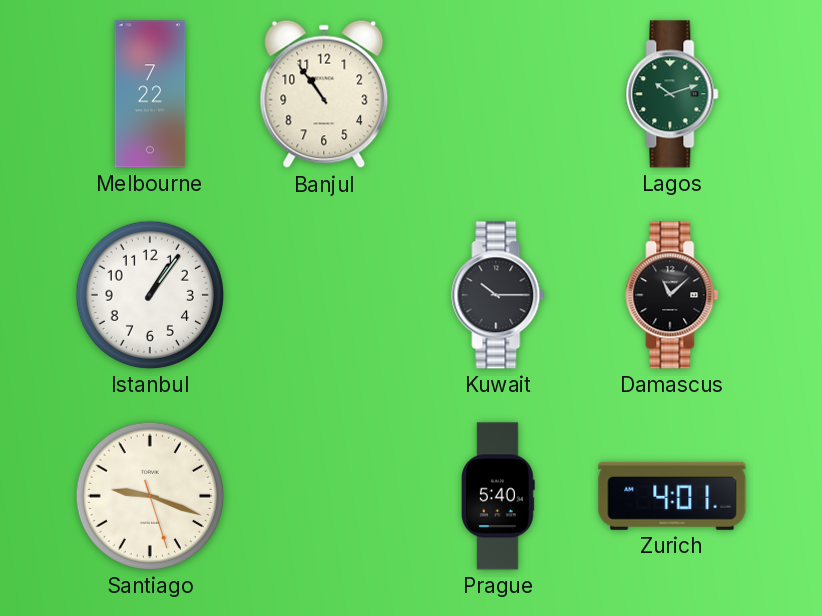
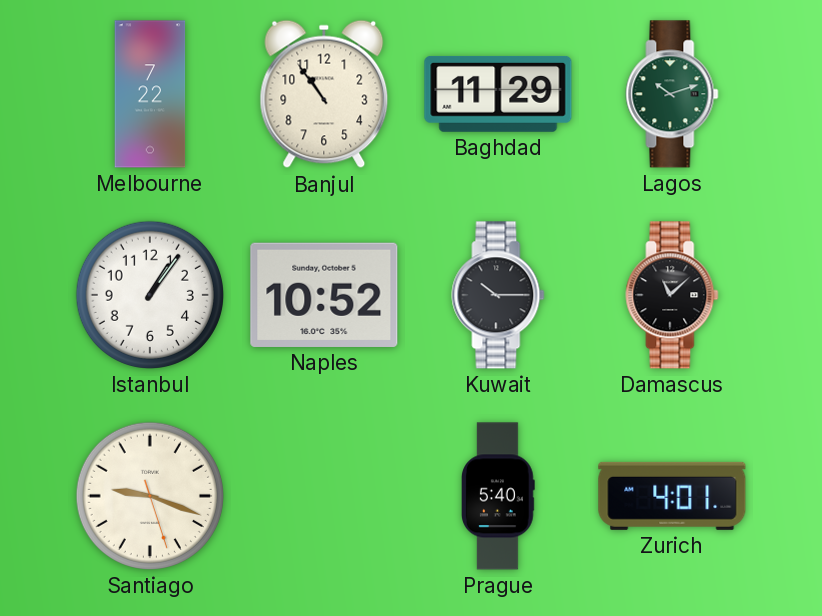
Baghdad: none -> 11:29 (498, 94)
Naples: none -> 10:52 (324, 295)
